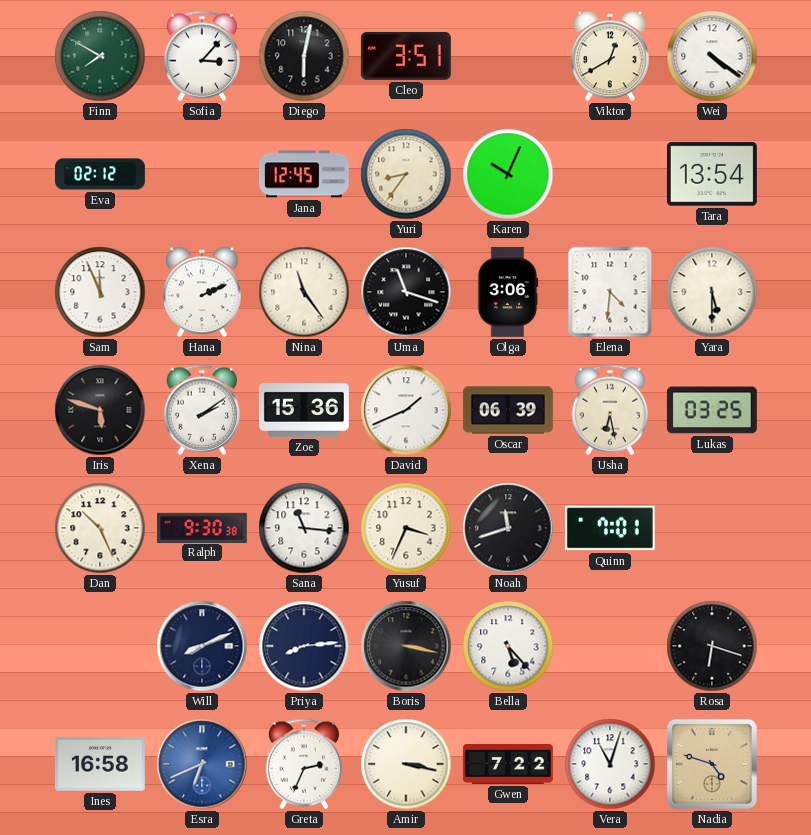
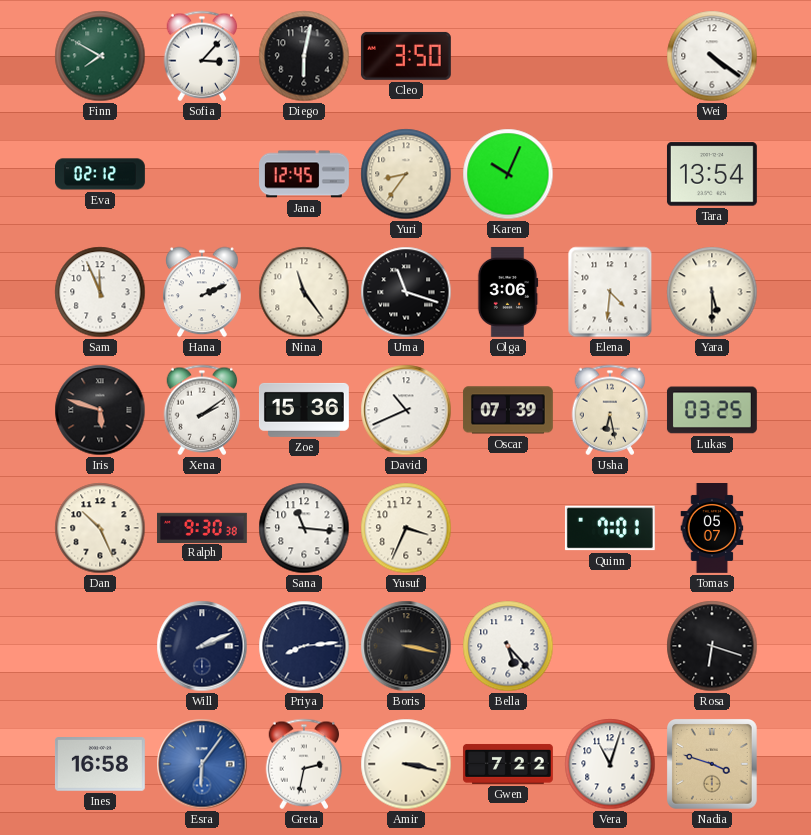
Cleo: 3:51 -> 3:50 (406, 56)
Viktor: 12:40 -> none (611, 56)
David: 1:41 -> 10:41 (406, 410)
Oscar: 06:39 -> 07:39 (508, 410)
Noah: 11:42 -> none (508, 528)
Tomas: none -> 05:07 (712, 529)
Will: 8:11 -> 2:11 (202, 646)
Esra: 6:41 -> 6:06 (202, 764)
Greta: 2:34 -> 2:32 (304, 764)
Nadia: 4:48 -> 3:48 (713, 765)
